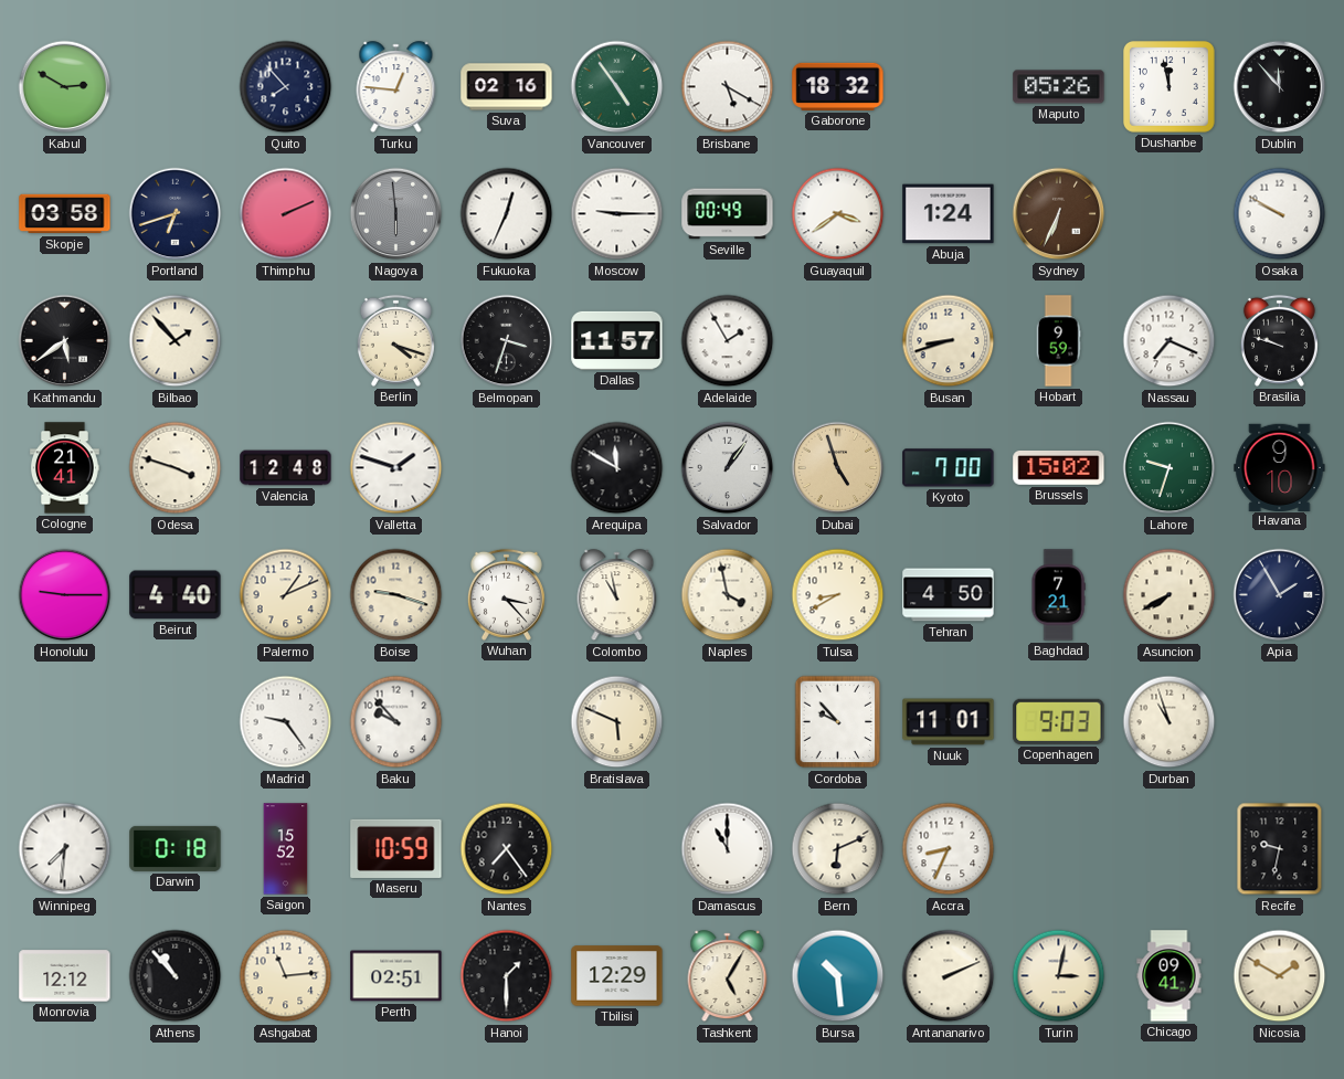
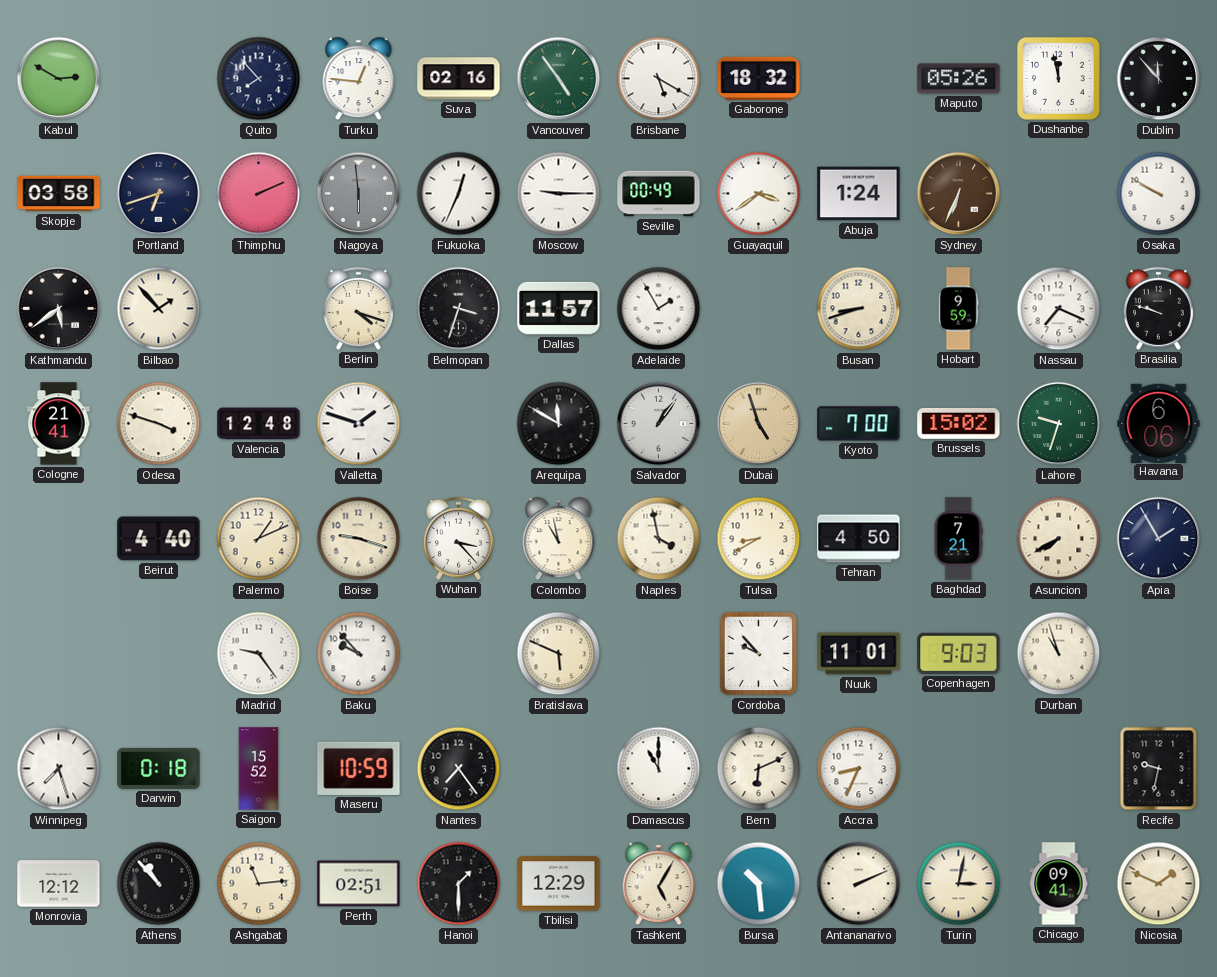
Havana: 9:10 -> 6:06 (1159, 423)
Honolulu: 9:15 -> none (65, 595)
Winnipeg: 7:31 -> 7:27 (59, 769)
Nicosia: 1:50 -> 1:49 (1159, 884)
